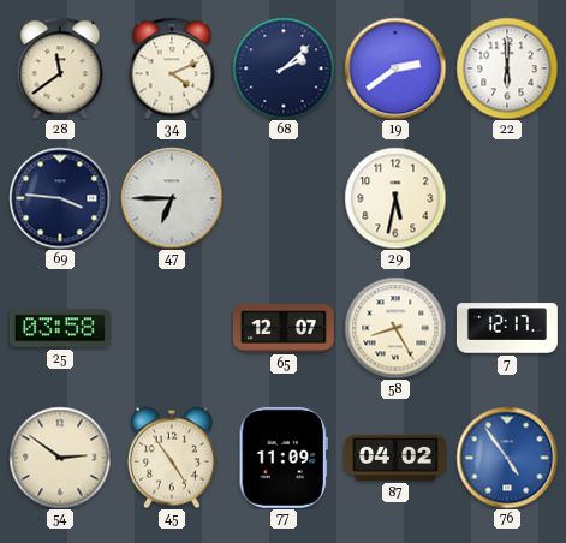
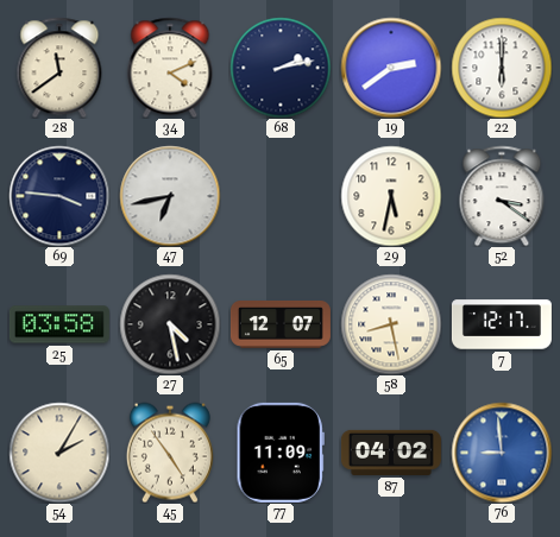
68: 2:08 -> 2:13 (281, 68)
47: 6:45 -> 6:43 (170, 196)
52: none -> 3:21 (502, 196)
27: none -> 4:28 (170, 324)
58: 8:25 -> 8:28 (391, 324)
54: 2:51 -> 2:05 (59, 453)
76: 4:54 -> 8:59 (502, 453)
